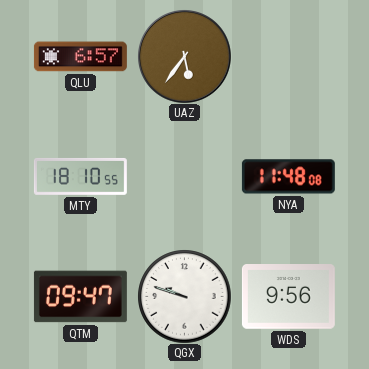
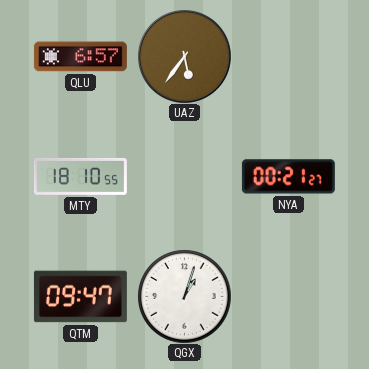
NYA: 11:48 -> 00:21 (288, 177)
QGX: 9:48 -> 1:03 (184, 296)
WDS: 9:56 -> none (288, 297)
